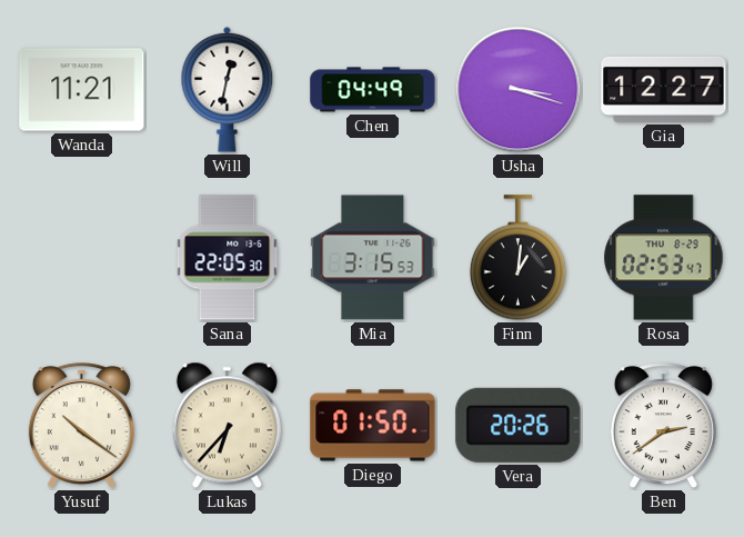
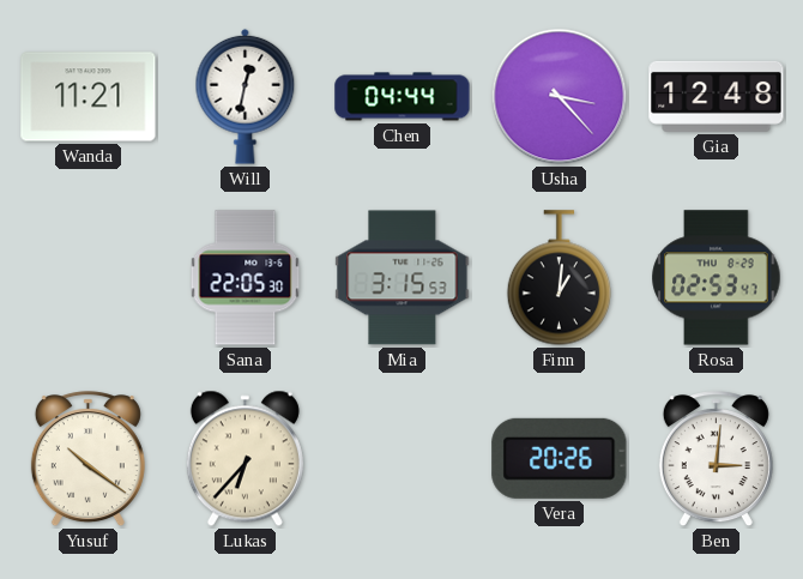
Chen: 04:49 -> 04:44 (403, 97)
Usha: 3:18 -> 3:23 (560, 97)
Gia: 12:27 -> 12:48 (717, 96)
Diego: 01:50 -> none (373, 426)
Ben: 2:39 -> 3:01 (716, 459)
